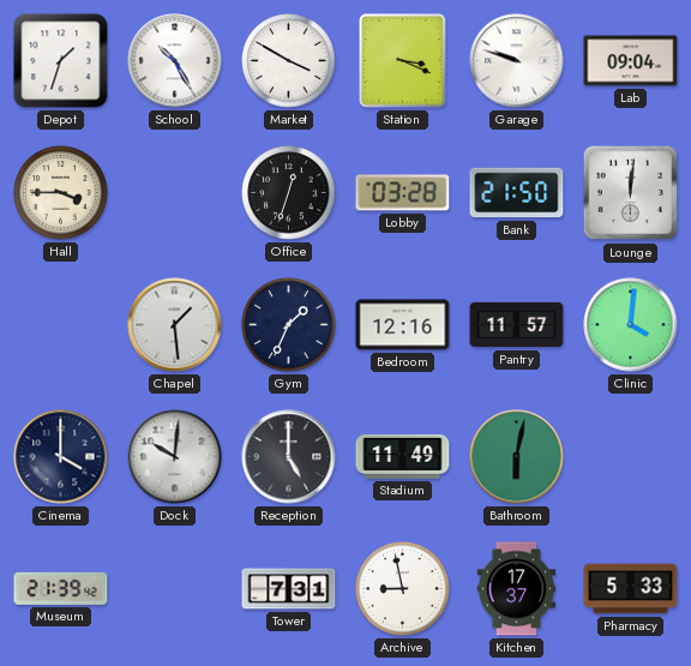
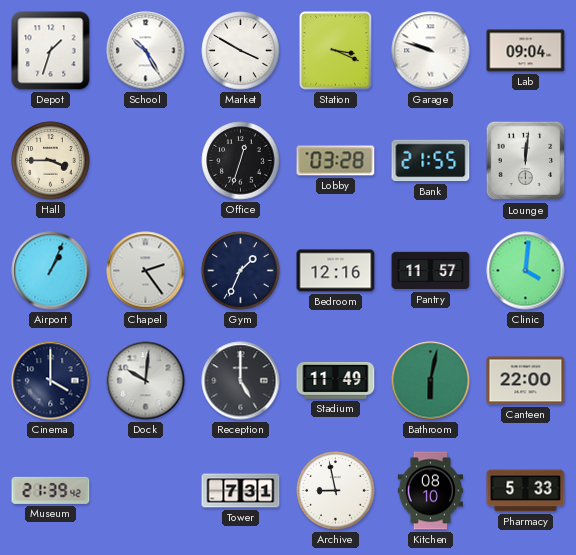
Bank: 21:50 -> 21:55 (431, 161)
Airport: none -> 1:04 (51, 271)
Chapel: 1:29 -> 2:24 (146, 271)
Canteen: none -> 22:00 (526, 381)
Kitchen: 17:37 -> 08:10 (431, 491)
